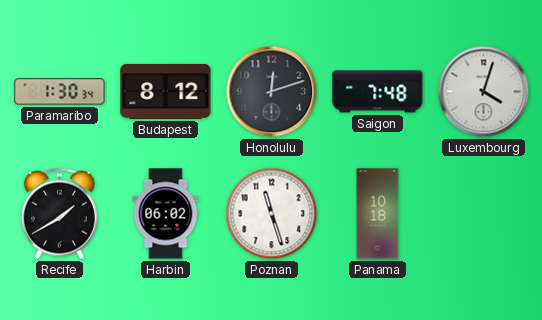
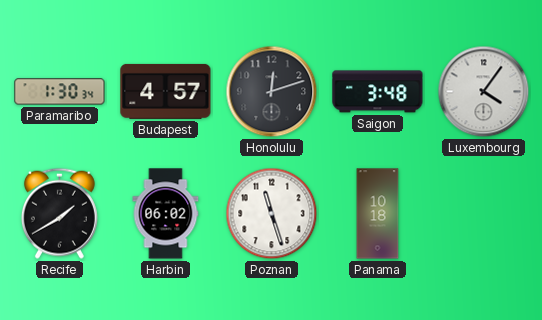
Budapest: 8:12 -> 4:57 (166, 91)
Saigon: 7:48 -> 3:48 (378, 92)
Luxembourg: 4:03 -> 4:06 (484, 92)
